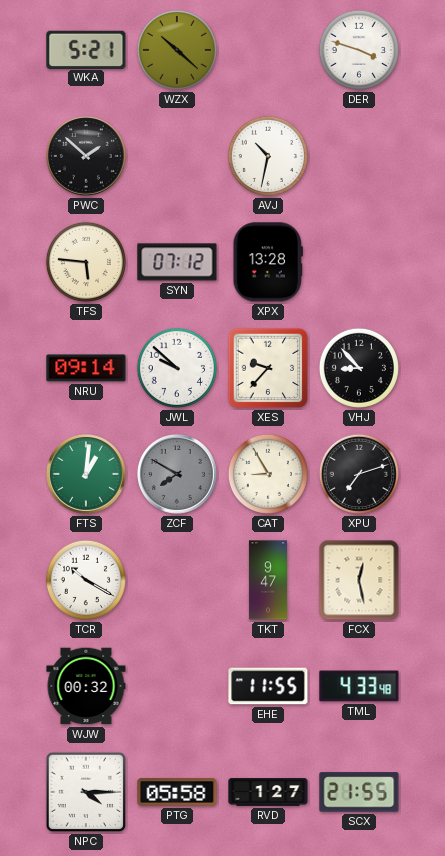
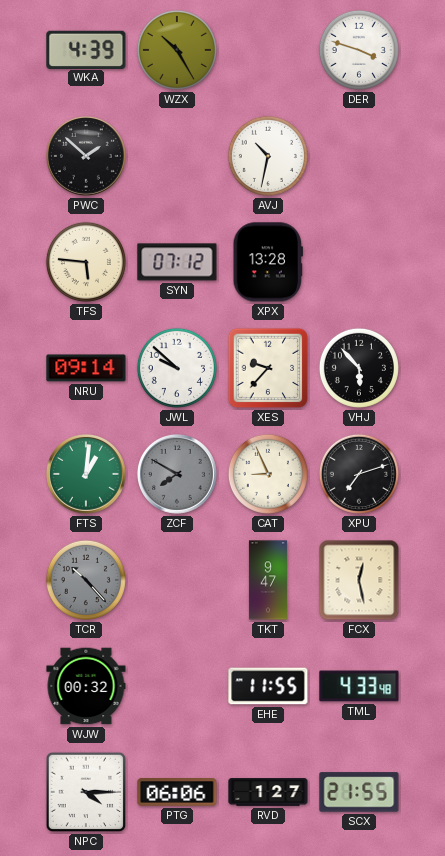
WKA: 5:21 -> 4:39 (86, 49)
WZX: 10:22 -> 10:25 (177, 50)
VHJ: 8:53 -> 5:53 (359, 368)
CAT: 8:55 -> 8:56 (268, 474)
TCR: 10:20 -> 10:23 (86, 580)
TCR dial: white -> grey (86, 580)
PTG: 05:58 -> 06:06 (177, 793)
